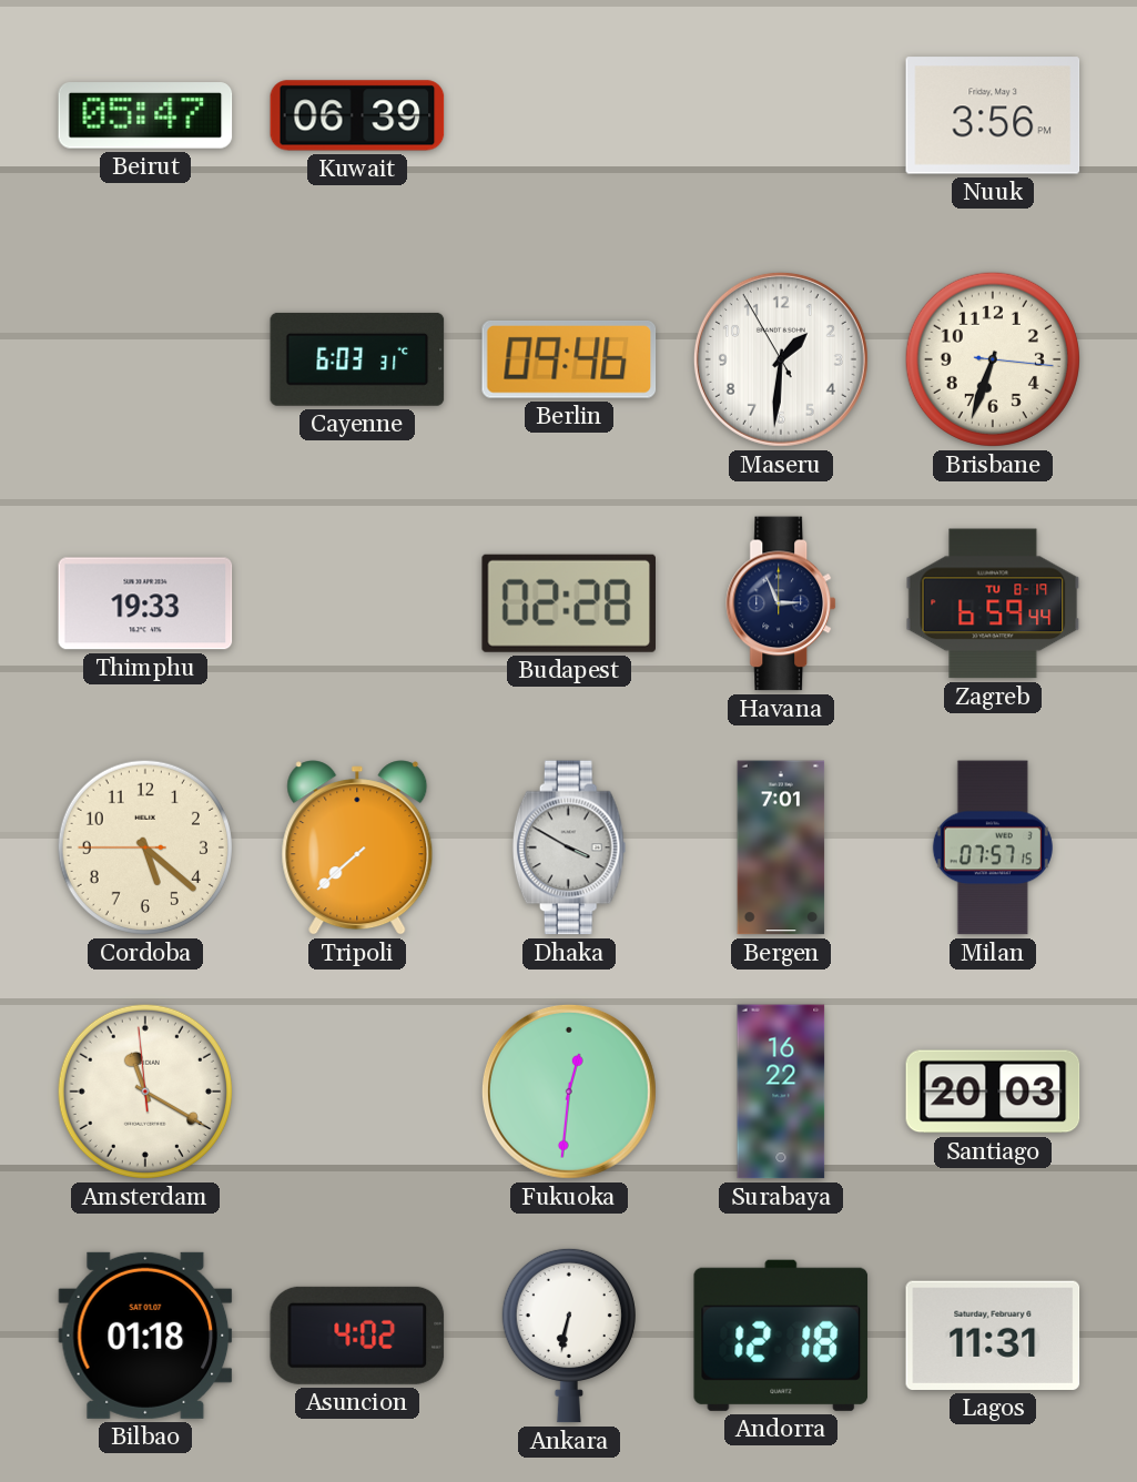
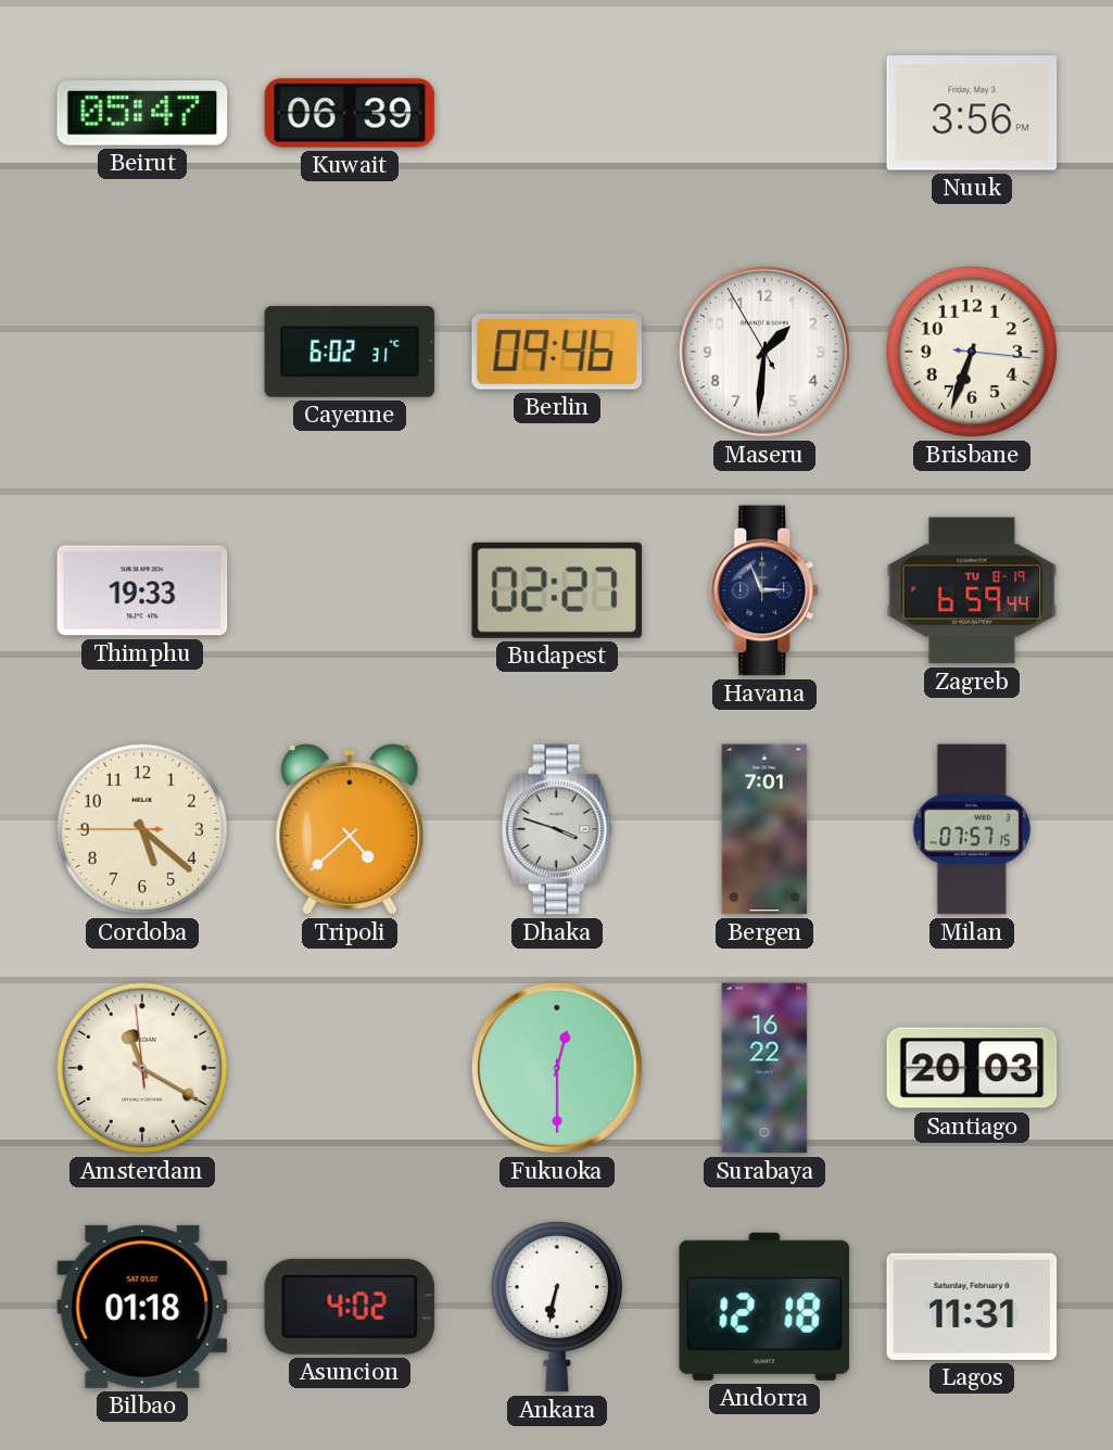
Cayenne: 6:03 -> 6:02 (350, 352)
Budapest: 02:28 -> 02:27 (557, 590)
Tripoli: 7:38 -> 4:38 (350, 829)
Dhaka: 3:50 -> 3:48 (557, 829)
Fukuoka: 12:31 -> 12:30 (557, 1068)
